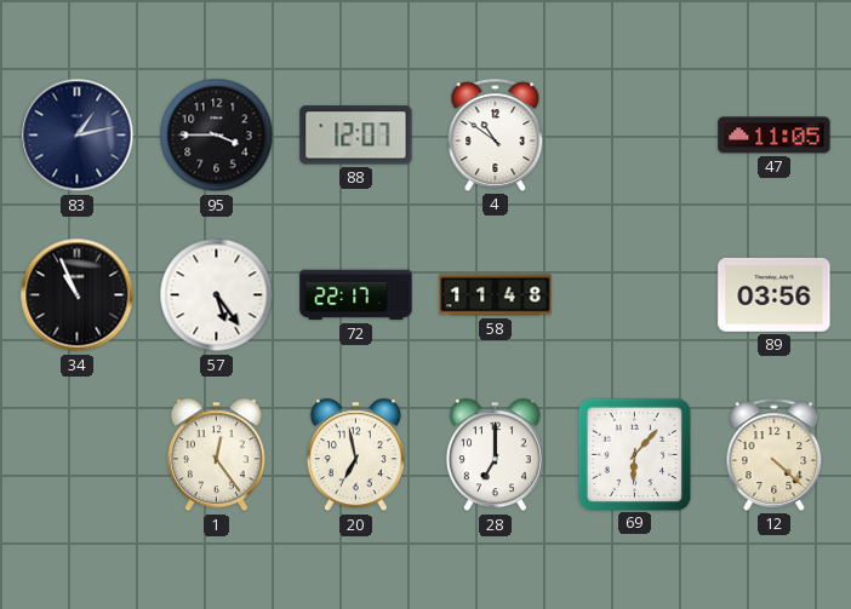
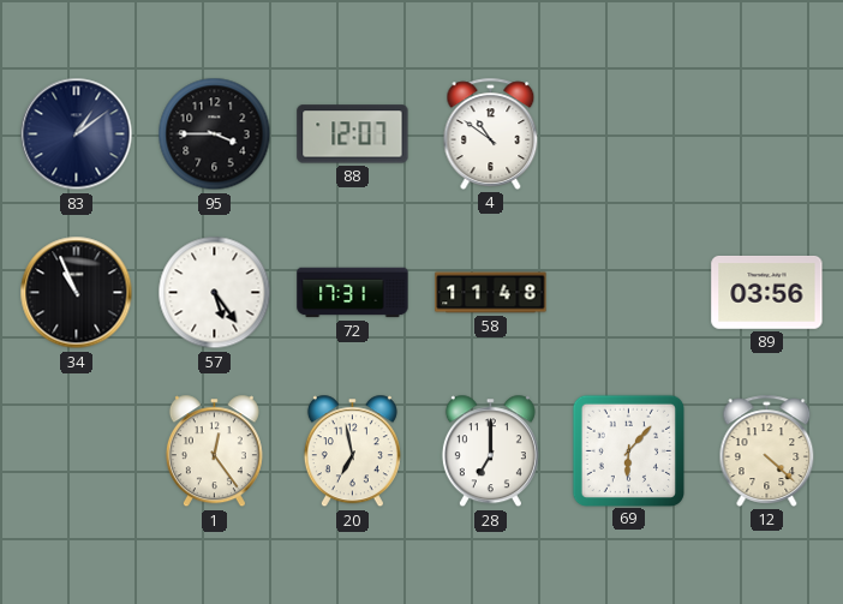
83: 1:13 -> 1:09 (77, 134)
47: 11:05 -> none (775, 136)
72: 22:17 -> 17:31 (353, 293)
